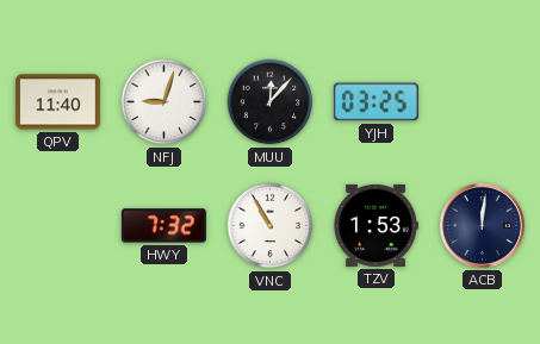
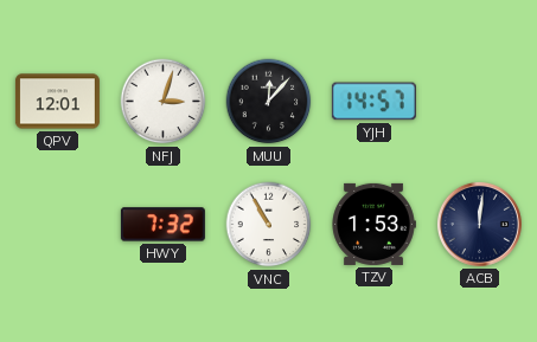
QPV: 11:40 -> 12:01 (57, 102)
NFJ: 9:03 -> 3:03 (164, 102)
YJH: 03:25 -> 14:57 (373, 102)
